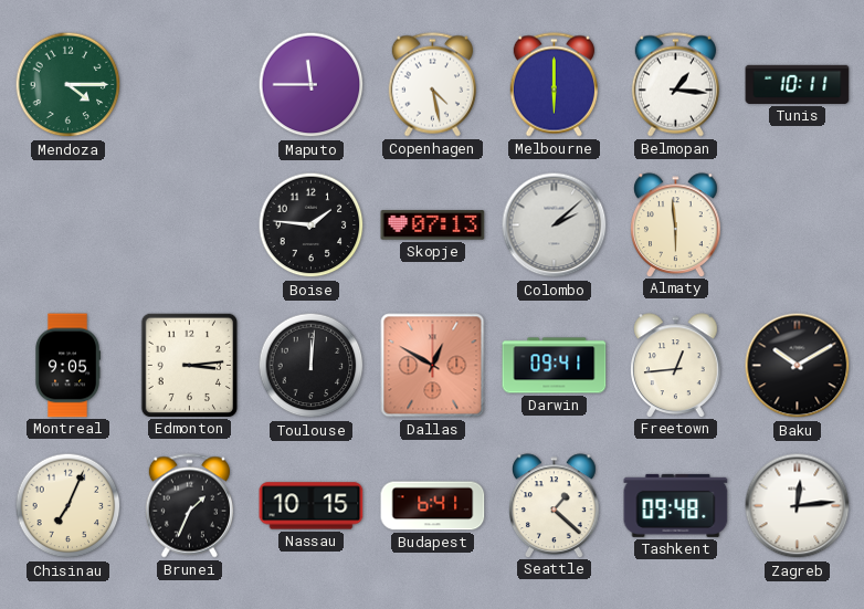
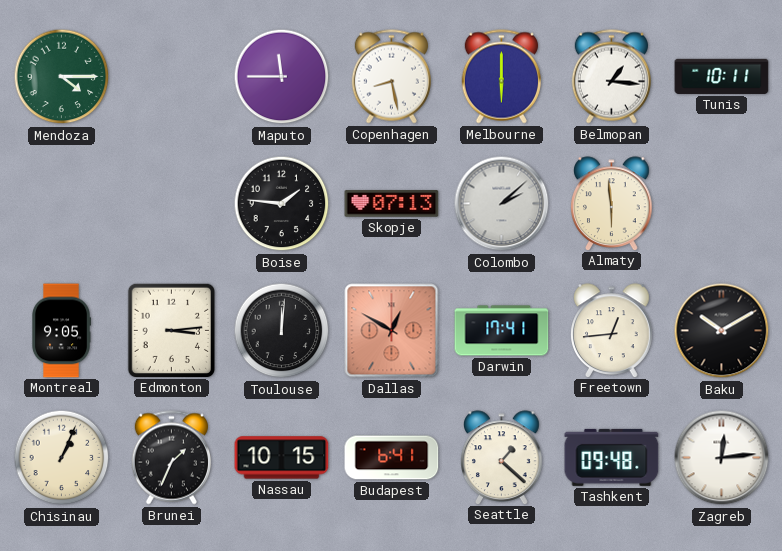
Copenhagen: 4:28 -> 8:28 (391, 77)
Darwin: 09:41 -> 17:41 (502, 331)
Chisinau: 7:04 -> 1:04 (62, 458)
